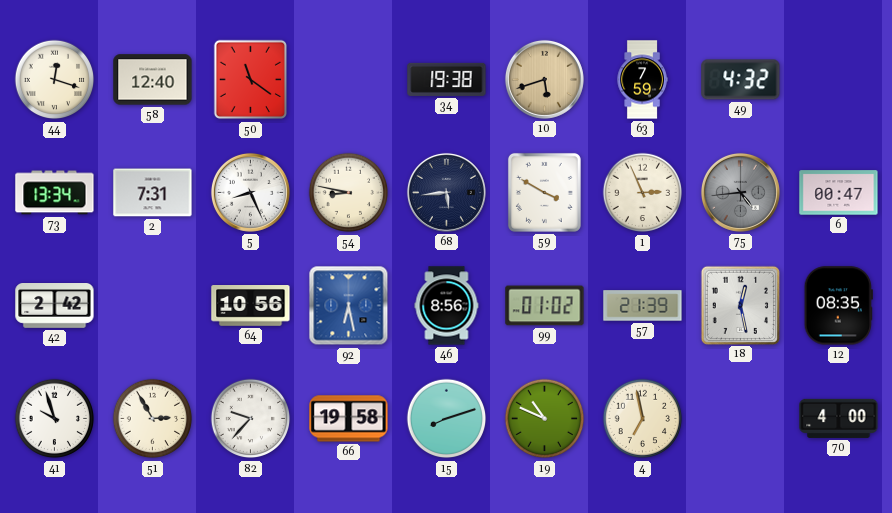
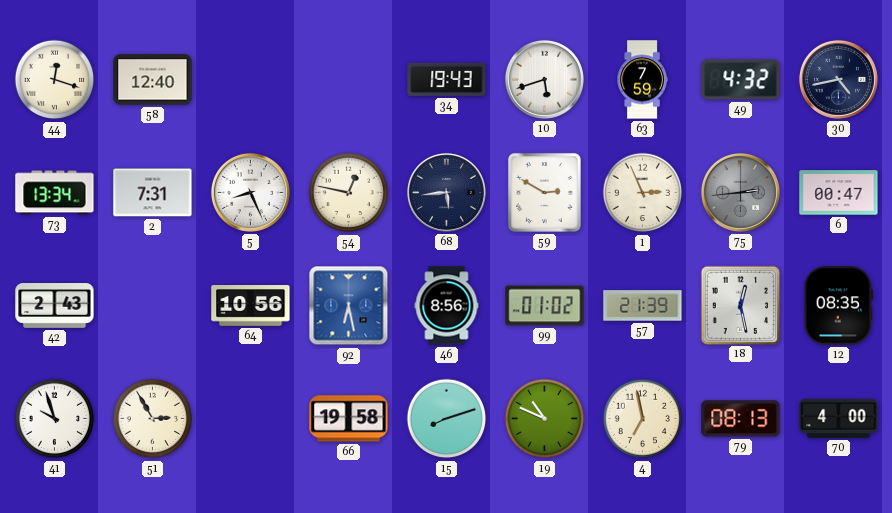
50: 11:21 -> none (250, 80)
34: 19:38 -> 19:43 (447, 79)
10 dial: champagne -> white (544, 79)
30: none -> 4:43 (838, 79)
54: 8:47 -> 12:47 (349, 193)
59: 3:50 -> 2:50 (544, 192)
75: 4:44 -> 2:44 (740, 192)
42: 2:42 -> 2:43 (55, 306)
82: 9:37 -> none (251, 419)
79: none -> 08:13 (741, 419)
